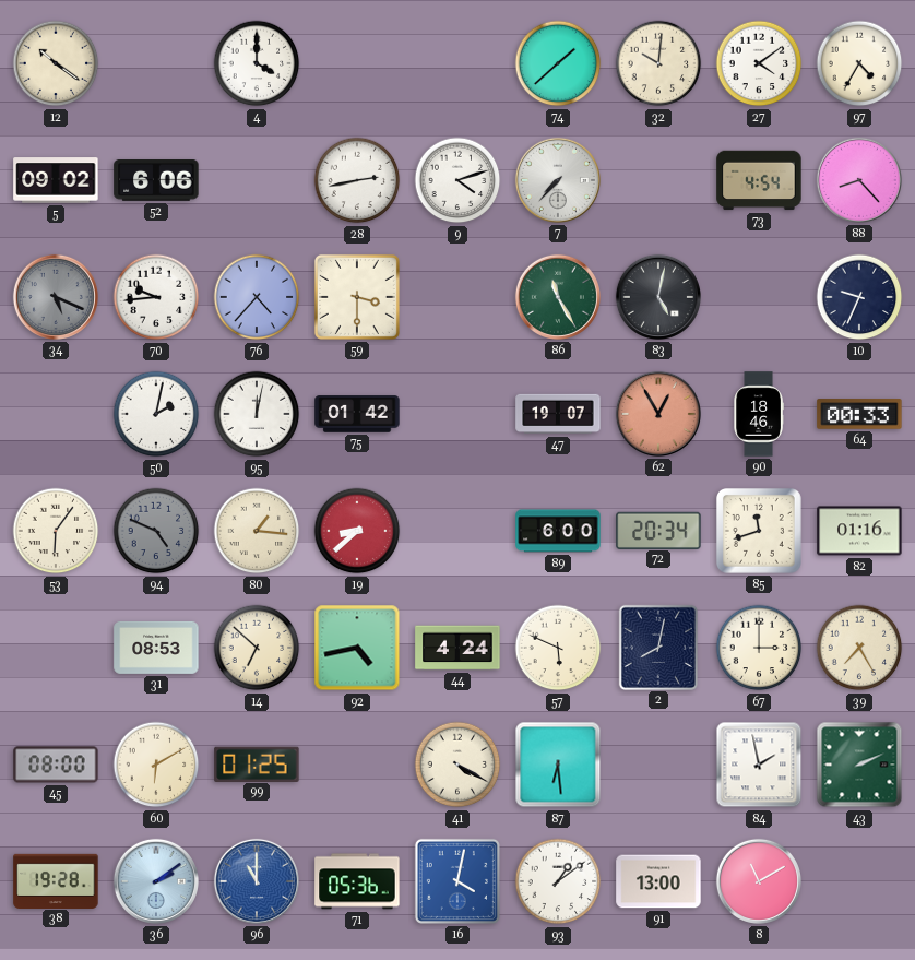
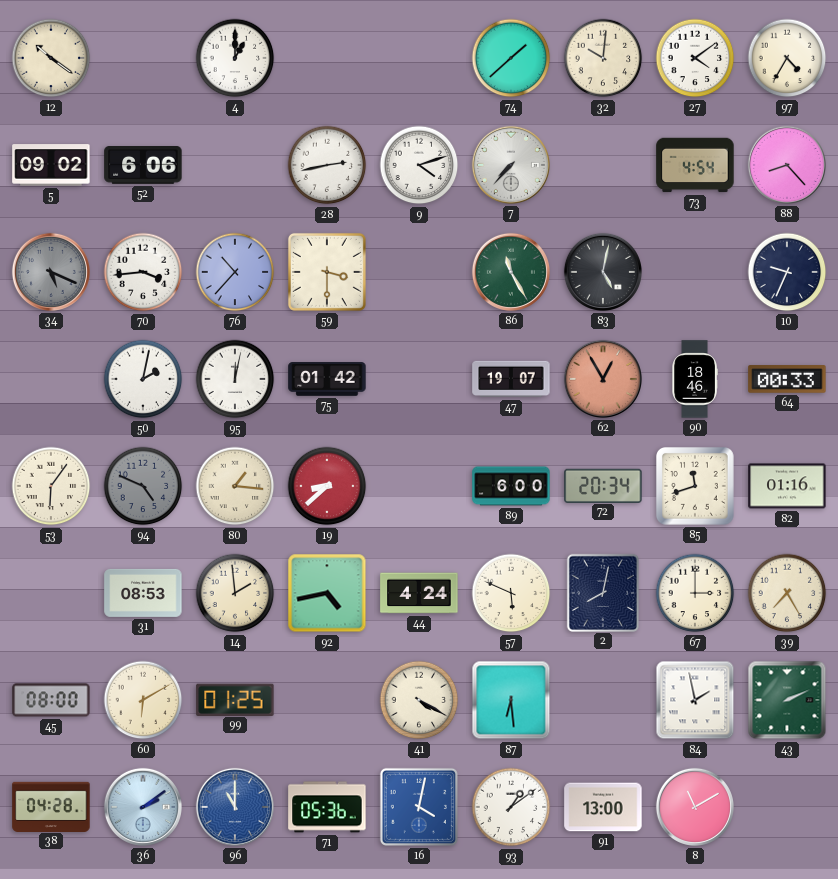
4: 4:00 -> 1:00 (235, 58)
70: 9:44 -> 3:44 (143, 272)
76: 4:37 -> 10:37 (235, 272)
14: 6:52 -> 1:59 (235, 593)
38: 19:28 -> 04:28 (51, 806)
